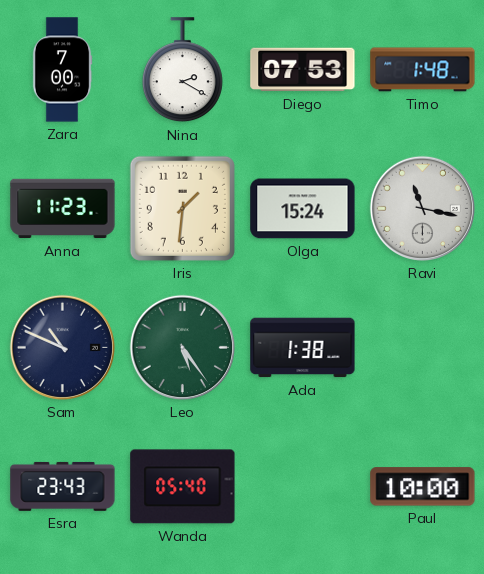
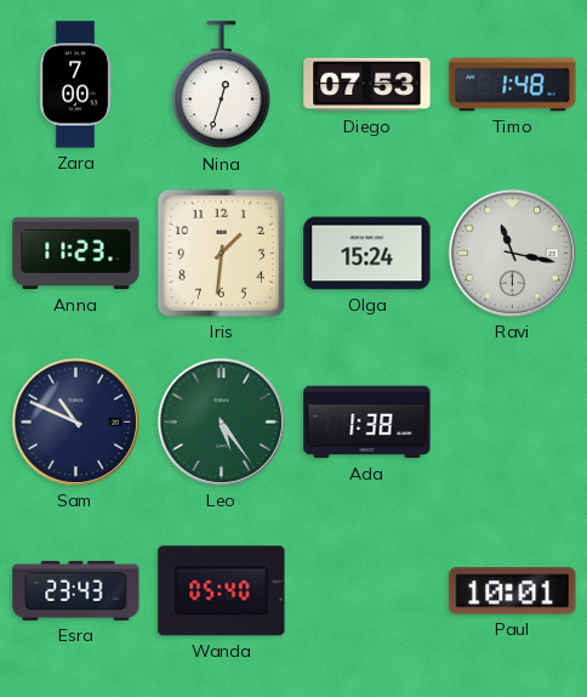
Nina: 2:20 -> 12:33 (221, 85)
Paul: 10:00 -> 10:01 (513, 591)
